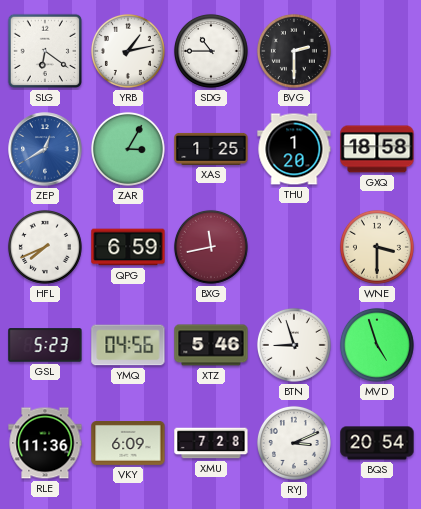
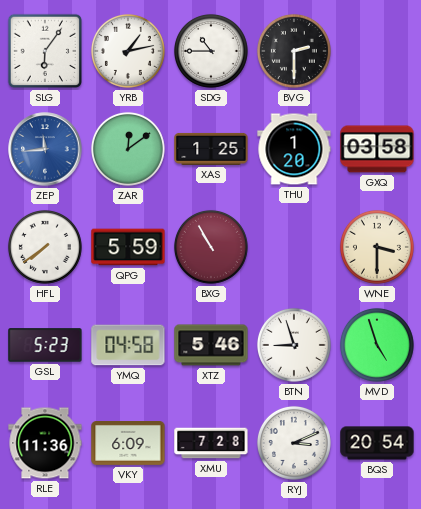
SLG: 6:21 -> 6:06 (45, 51)
ZEP: 12:40 -> 11:44 (45, 149)
ZAR: 3:05 -> 12:09 (128, 149)
GXQ: 18:58 -> 03:58 (377, 149)
HFL: 7:41 -> 7:39 (45, 247)
QPG: 6:59 -> 5:59 (128, 247)
BXG: 11:43 -> 10:55 (211, 247)
YMQ: 04:56 -> 04:58 (128, 345)
